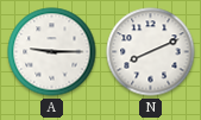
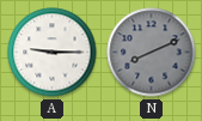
N dial: white -> grey (152, 53)
